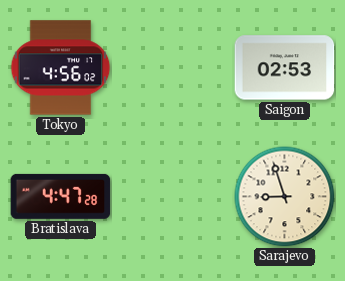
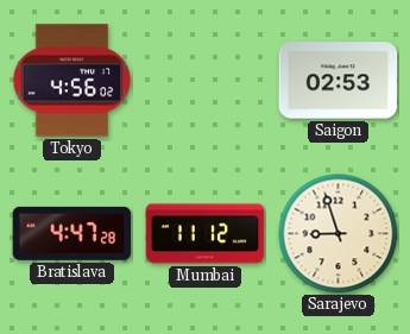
Mumbai: none -> 11:12 (206, 234)
